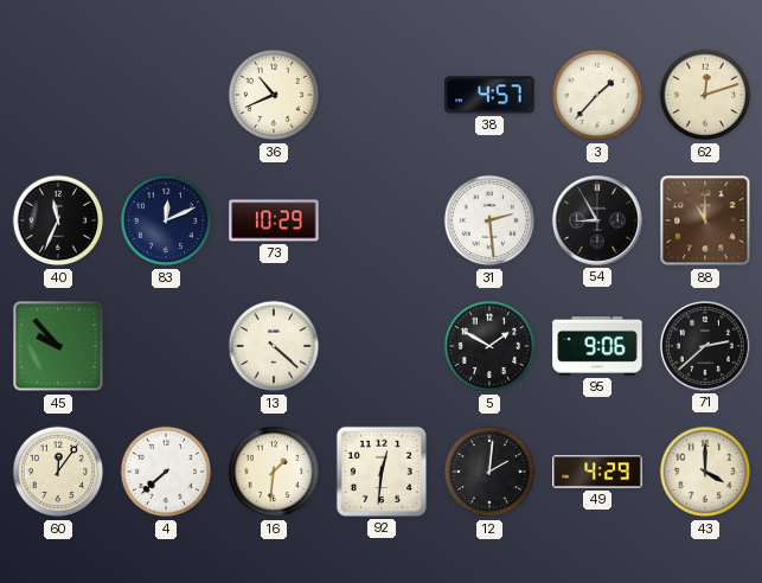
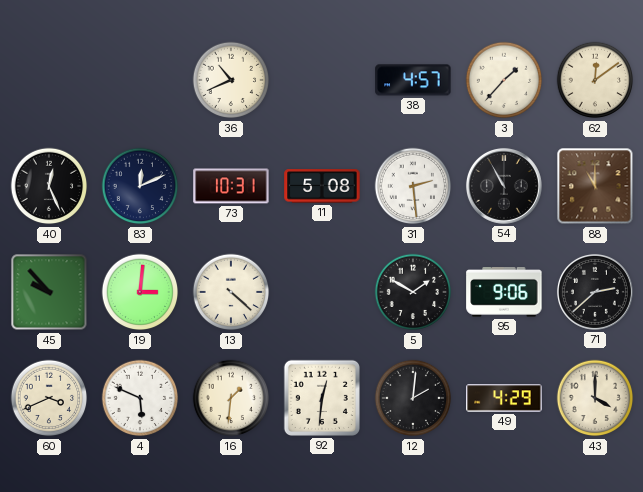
62: 12:12 -> 12:09 (595, 80)
40: 11:34 -> 12:26 (49, 186)
73: 10:29 -> 10:31 (231, 186)
11: none -> 5:08 (322, 186)
54: 8:55 -> 10:55 (504, 186)
19: none -> 3:01 (140, 292)
60: 12:06 -> 3:41 (49, 398)
4: 7:38 -> 5:49 (140, 398)
